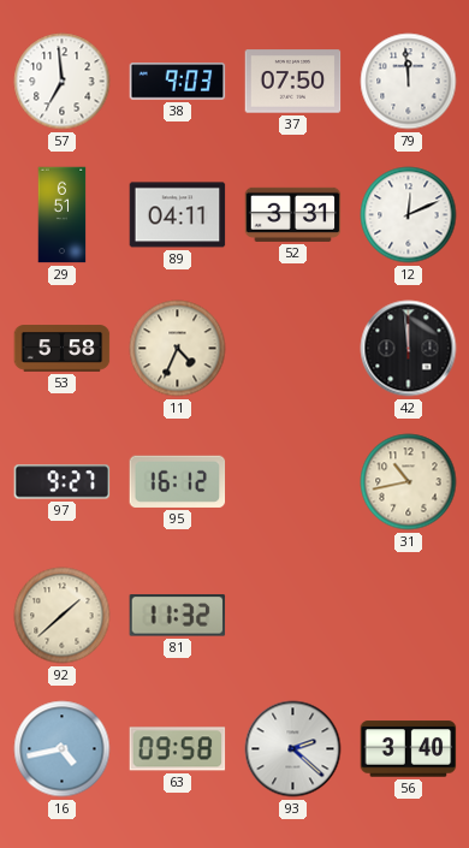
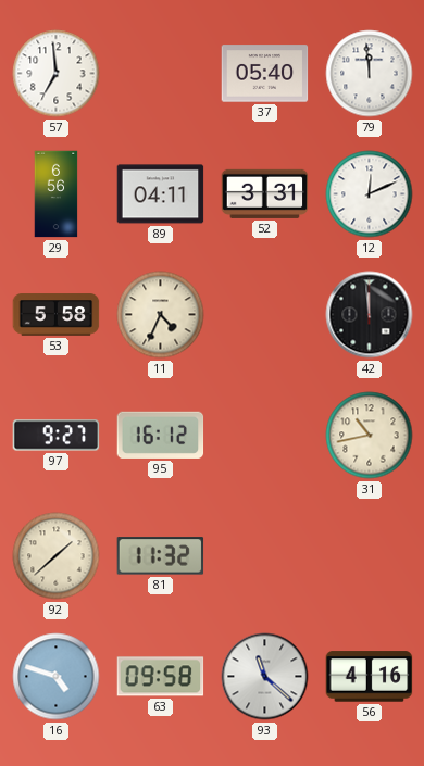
38: 9:03 -> none (178, 82)
37: 07:50 -> 05:40 (265, 74)
29: 6:51 -> 6:56 (57, 194)
16: 4:43 -> 4:48 (57, 677)
93: 2:22 -> 11:22 (265, 677)
56: 3:40 -> 4:16 (370, 677)
